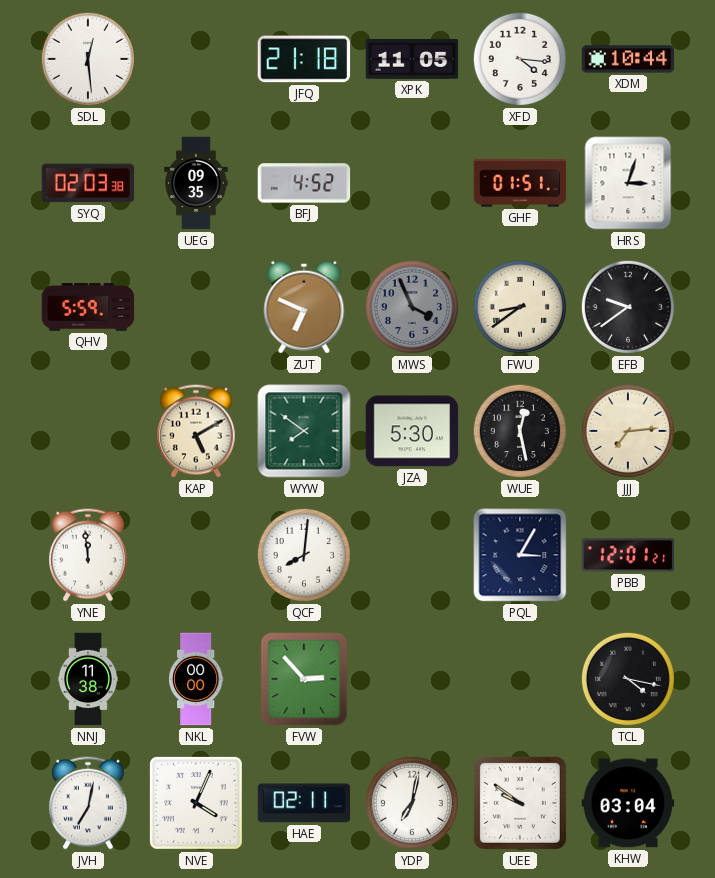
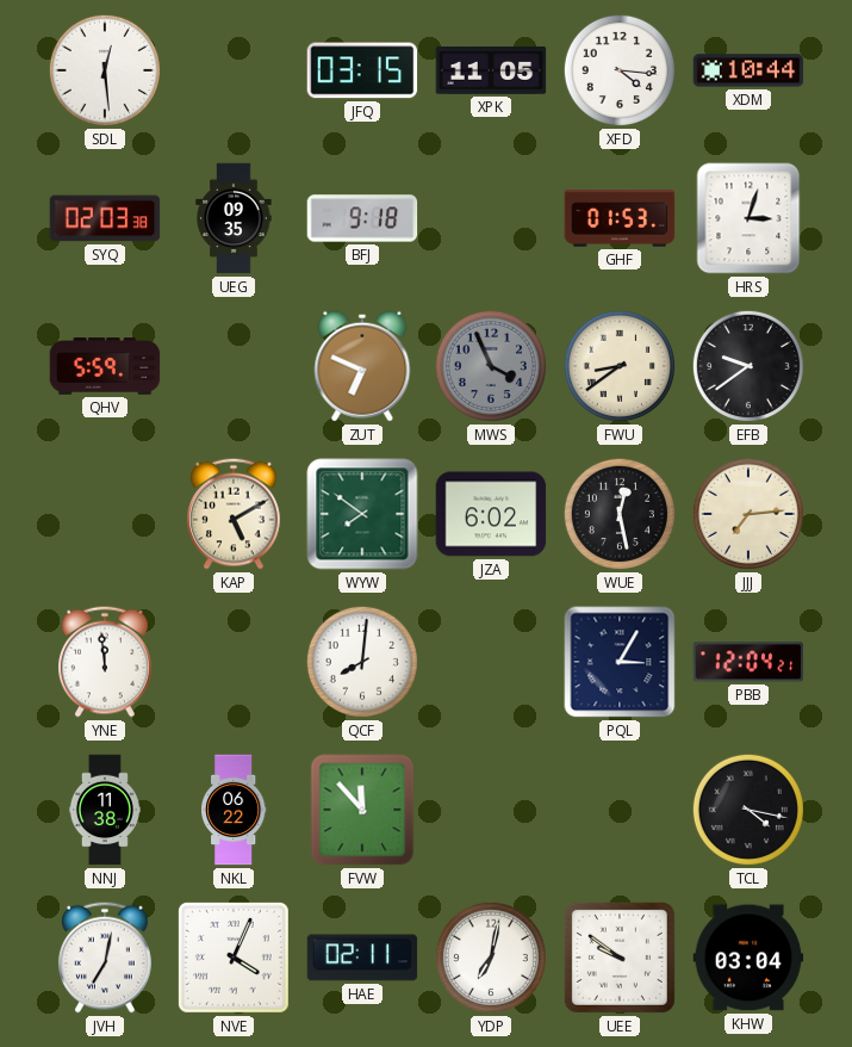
JFQ: 21:18 -> 03:15 (362, 70)
BFJ: 4:52 -> 9:18 (362, 218)
GHF: 01:51 -> 01:53 (620, 218)
JZA: 5:30 -> 6:02 (491, 514)
PBB: 12:01 -> 12:04 (748, 662)
NKL: 00:00 -> 06:22 (234, 810)
FVW: 2:53 -> 11:53 (362, 810)
